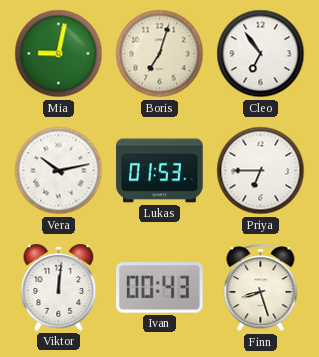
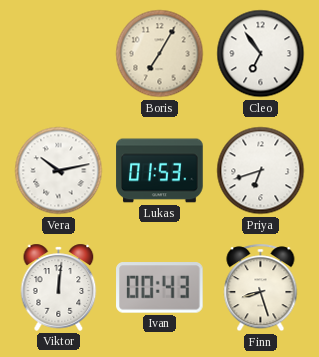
Mia: 9:02 -> none (59, 54)
Boris: 7:03 -> 7:05 (160, 54)
Priya: 6:45 -> 6:42 (261, 171)
